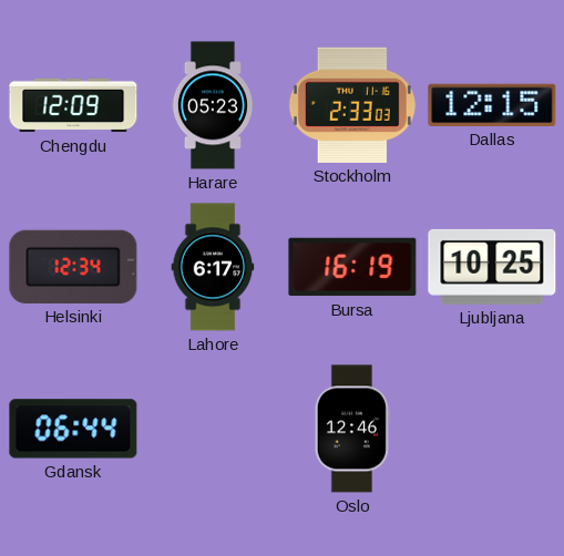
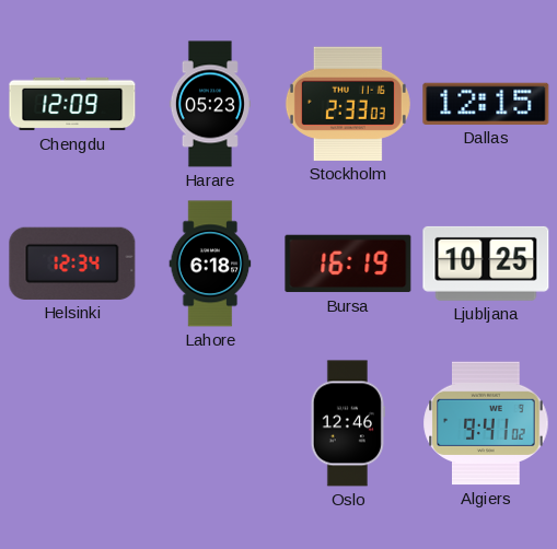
Lahore: 6:17 -> 6:18 (210, 264)
Gdansk: 06:44 -> none (73, 429)
Algiers: none -> 9:41 (486, 423)
